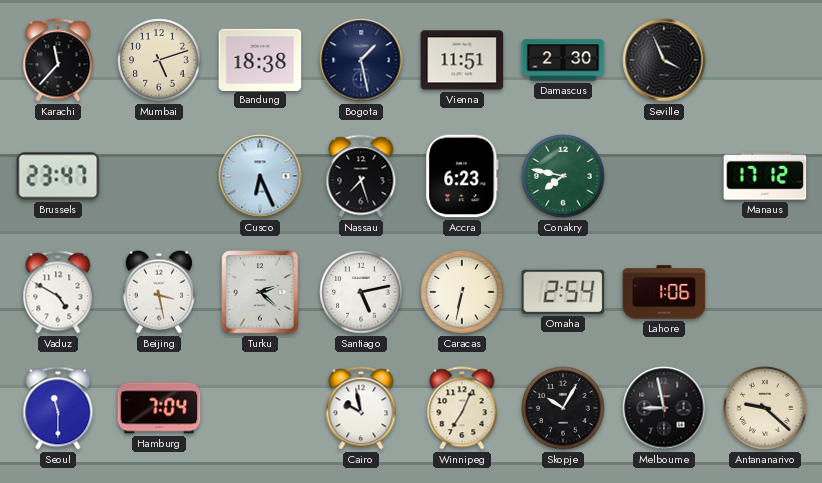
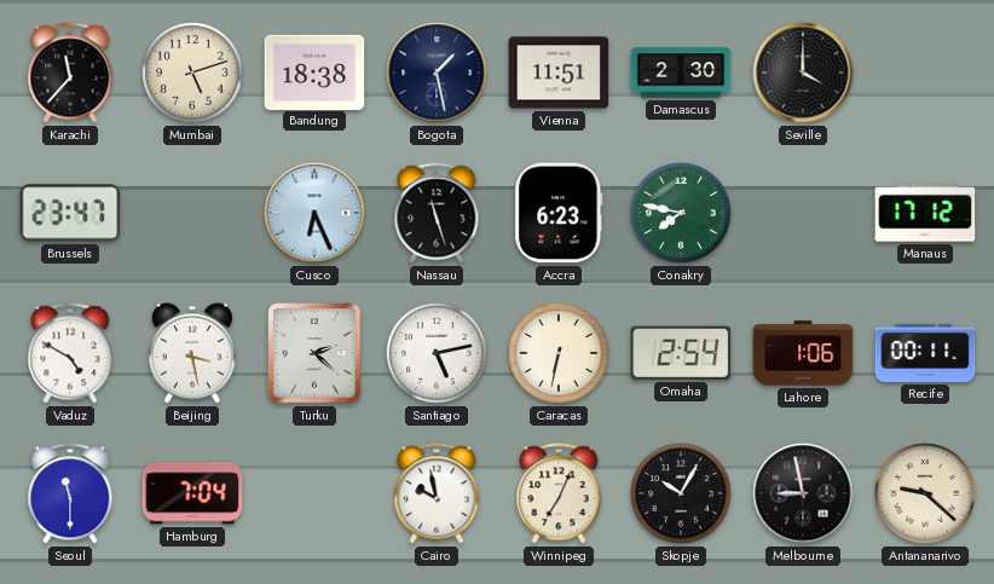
Seville: 3:56 -> 4:00 (803, 73)
Nassau: 7:27 -> 11:27 (437, 213)
Recife: none -> 00:11 (925, 353)
